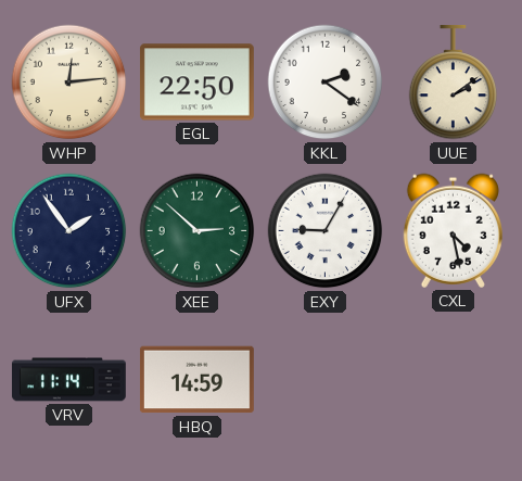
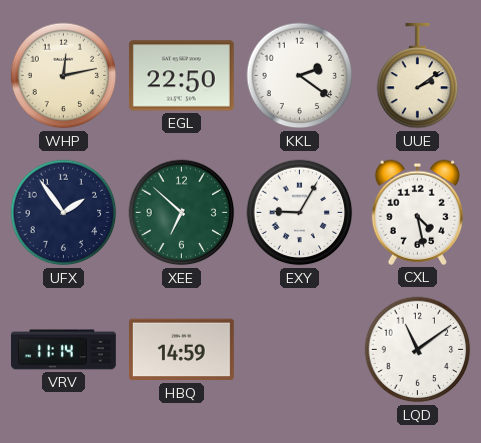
WHP: 12:14 -> 12:13 (64, 76)
XEE: 2:52 -> 6:52 (182, 213)
LQD: none -> 11:09 (418, 350)
